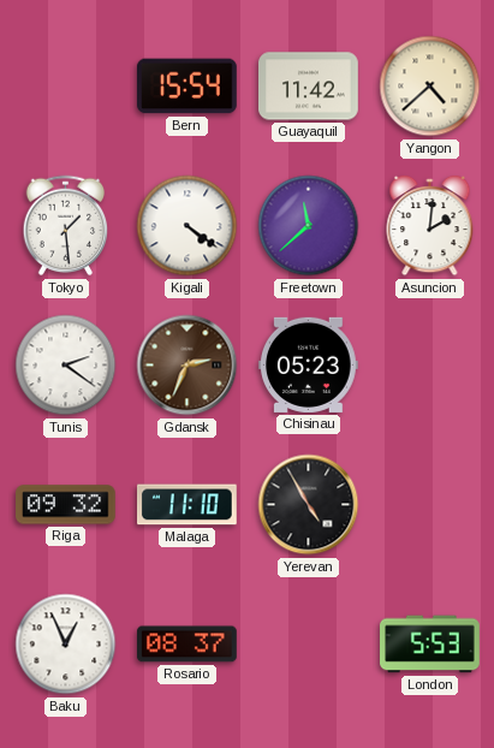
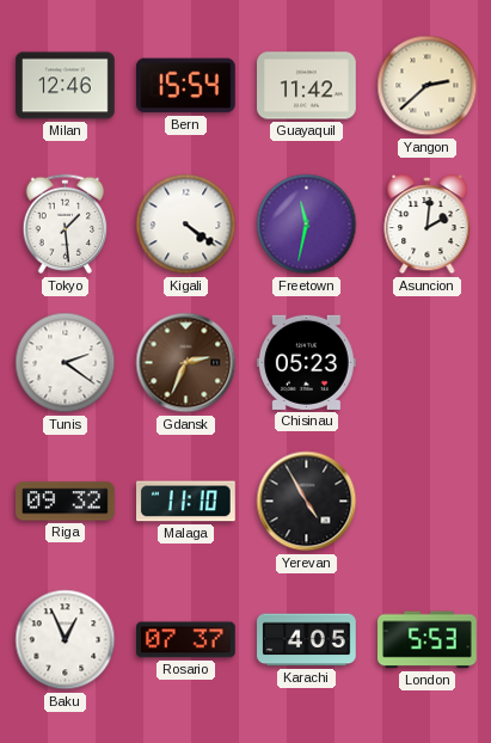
Milan: none -> 12:46 (66, 86)
Yangon: 4:38 -> 2:38 (428, 86)
Freetown: 11:38 -> 11:32 (307, 225)
Rosario: 08:37 -> 07:37 (186, 640)
Karachi: none -> 4:05 (307, 640)
